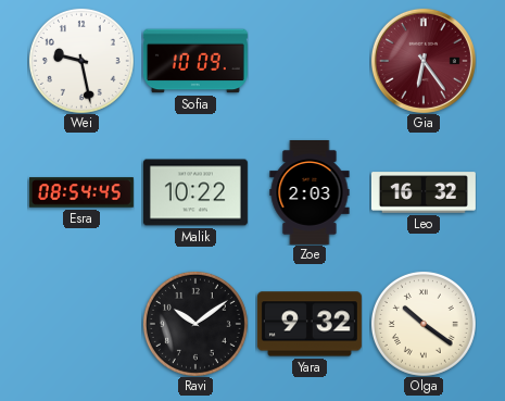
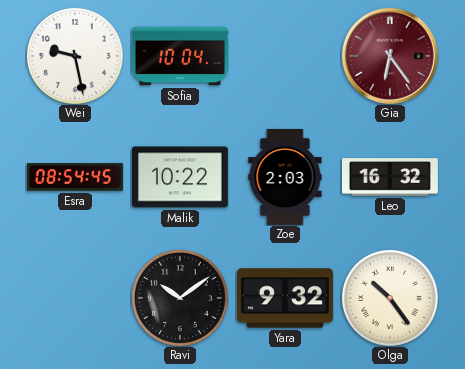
Sofia: 10:09 -> 10:04 (180, 56)
Olga: 10:21 -> 10:24 (390, 298)
